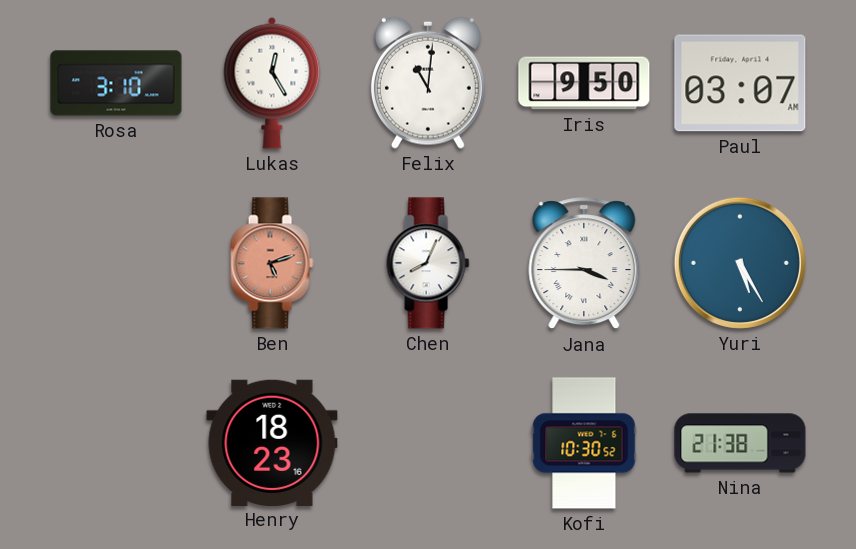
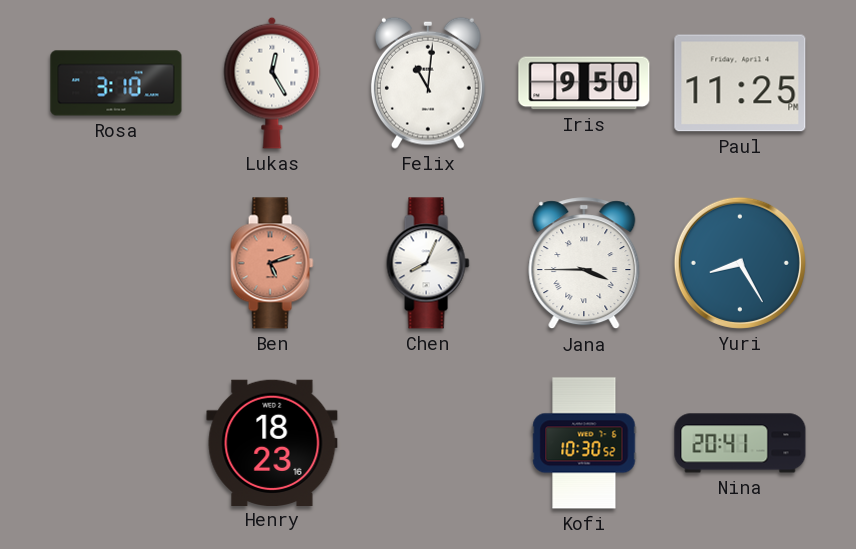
Paul: 03:07 -> 11:25 (740, 83)
Yuri: 5:25 -> 8:25 (740, 263)
Nina: 21:38 -> 20:41 (740, 443)
